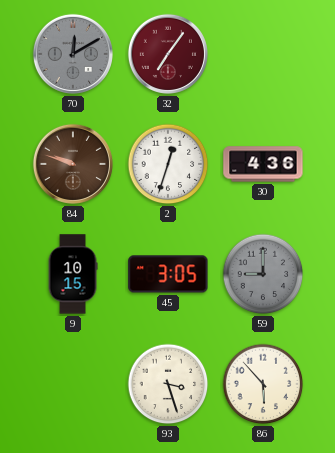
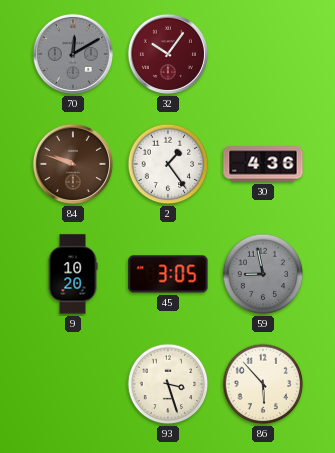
32: 7:06 -> 10:06 (168, 54)
2: 12:33 -> 1:24 (168, 164)
9: 10:15 -> 10:20 (73, 274)
59: 9:00 -> 8:58 (263, 274)
